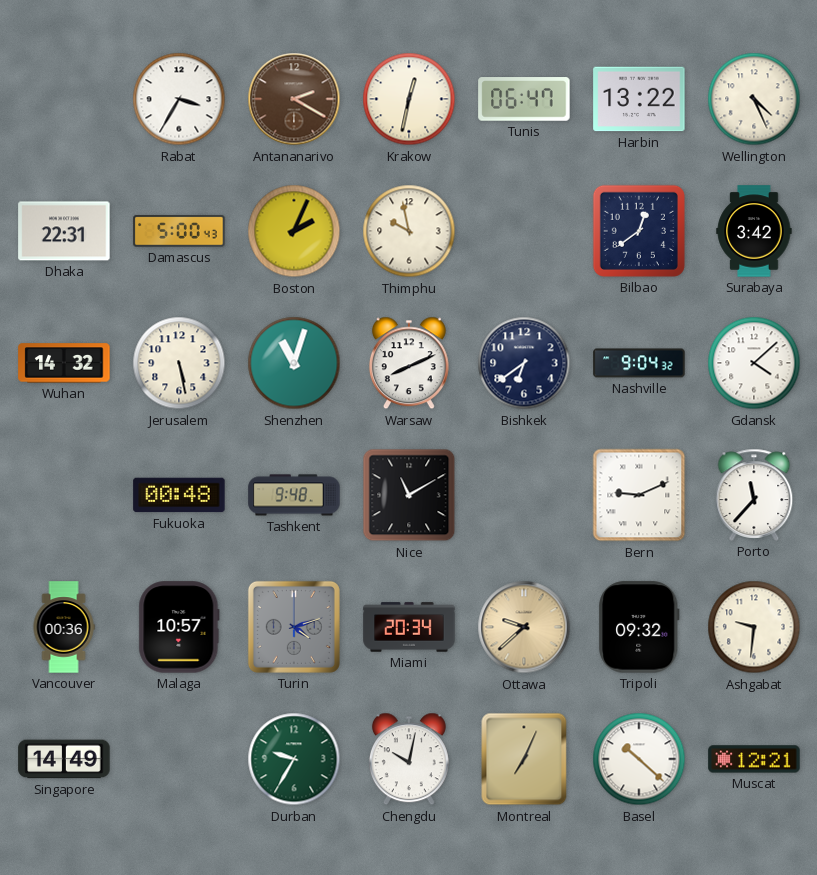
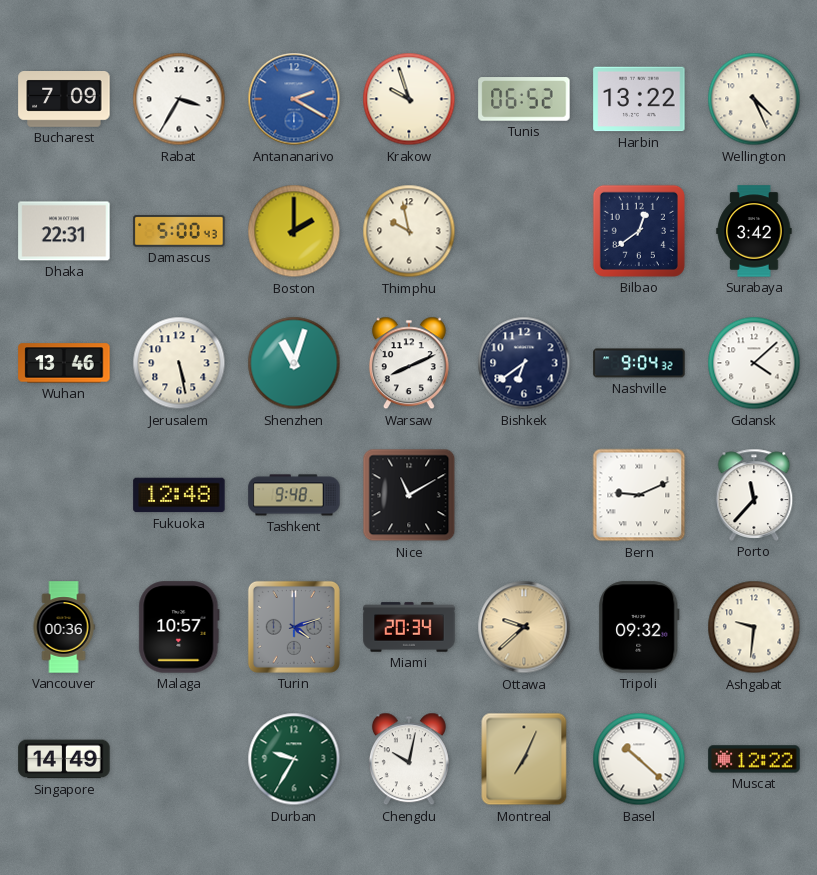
Bucharest: none -> 7:09 (64, 100)
Antananarivo dial: brown -> blue (294, 99)
Krakow: 12:32 -> 9:57 (409, 99)
Tunis: 06:47 -> 06:52 (524, 99)
Boston: 2:04 -> 2:00 (294, 231)
Wuhan: 14:32 -> 13:46 (64, 363)
Fukuoka: 00:48 -> 12:48 (179, 495)
Muscat: 12:21 -> 12:22 (754, 759)
